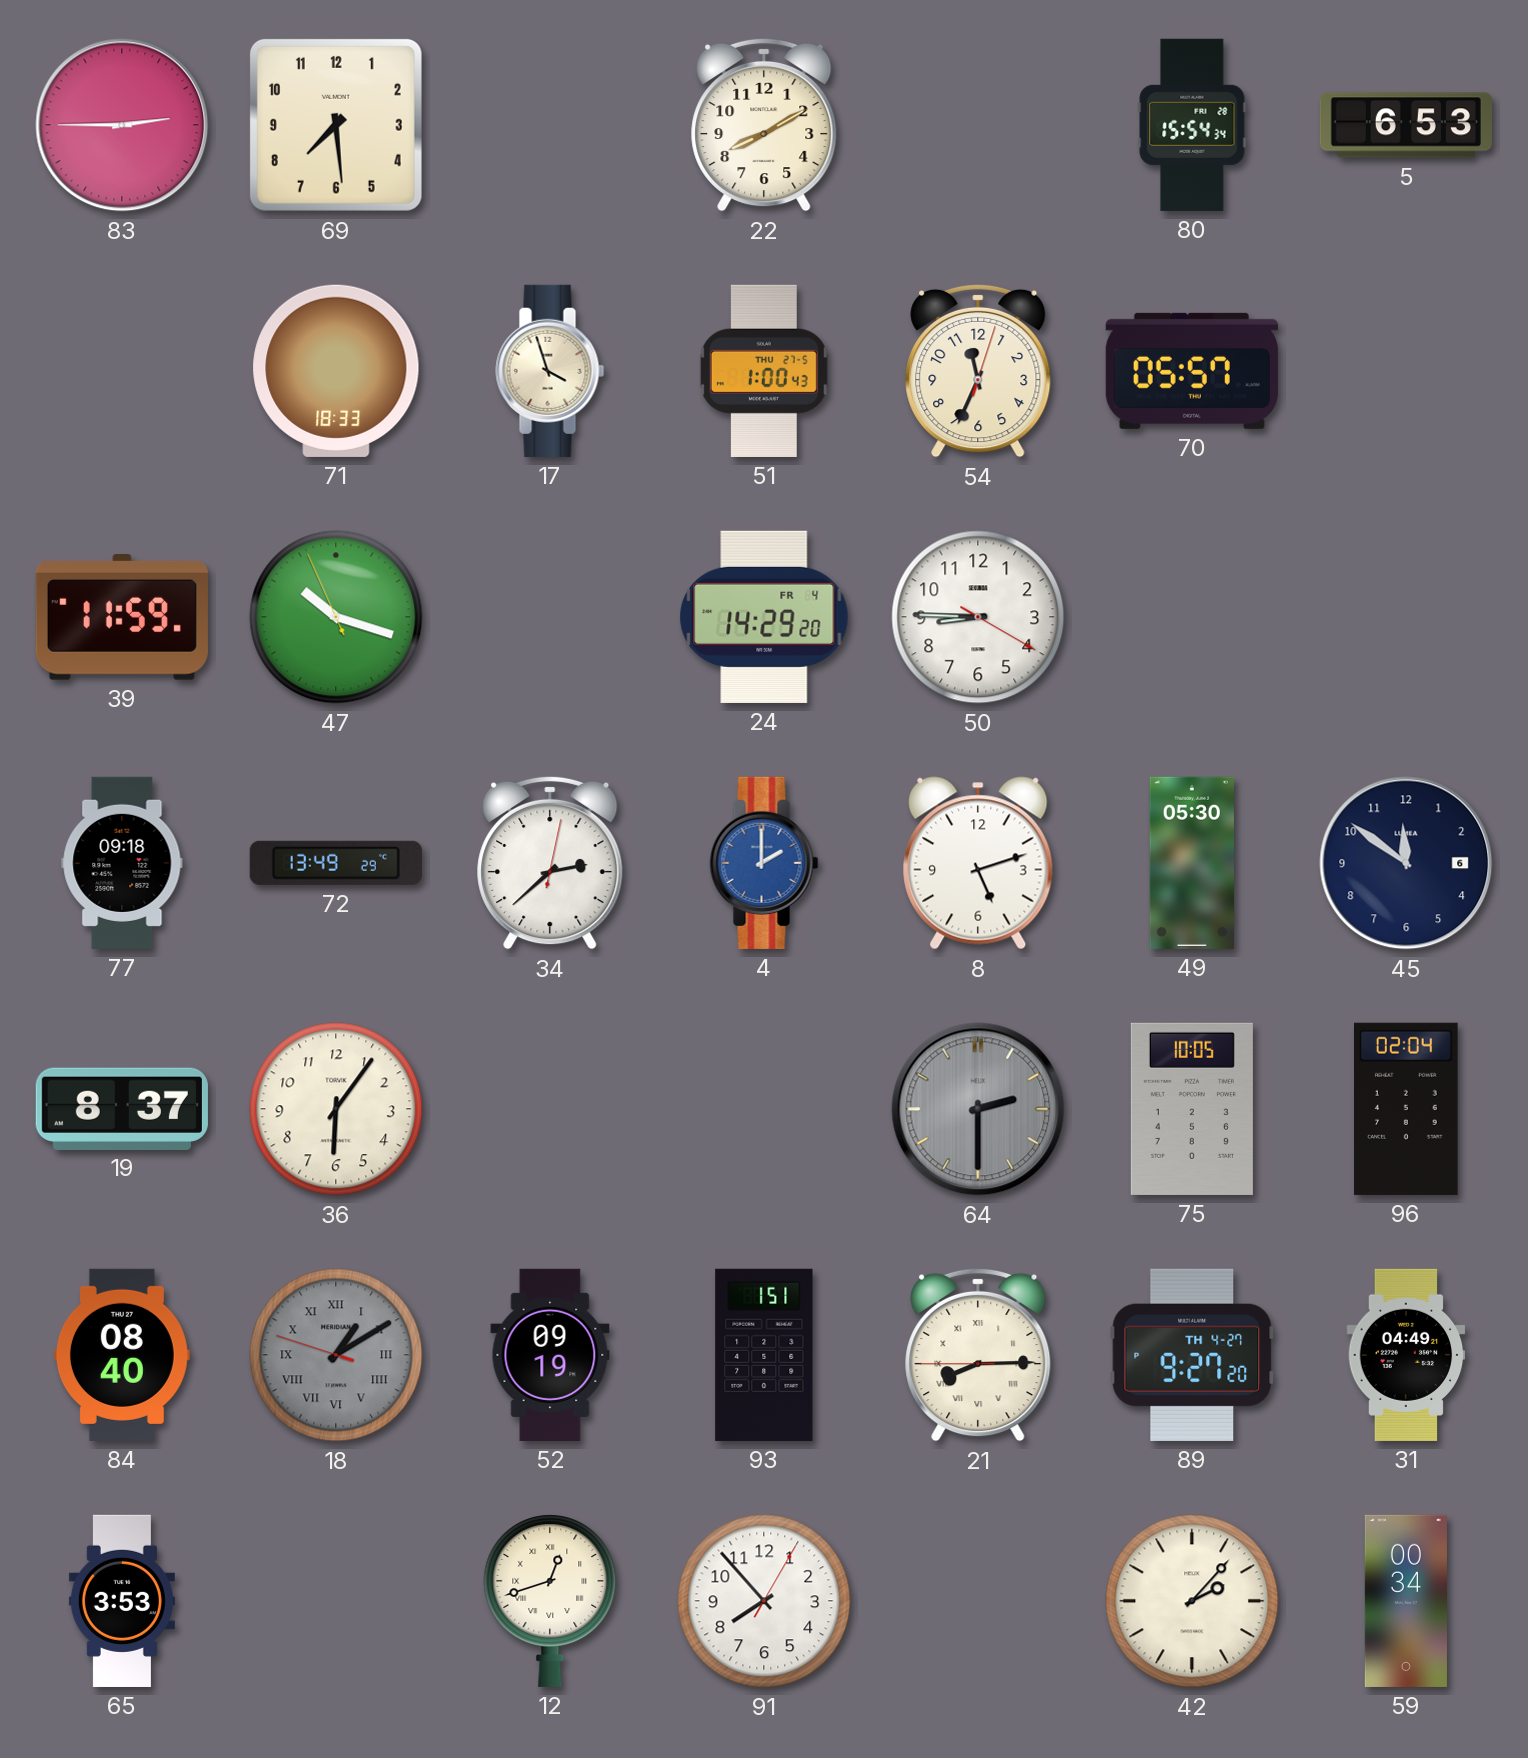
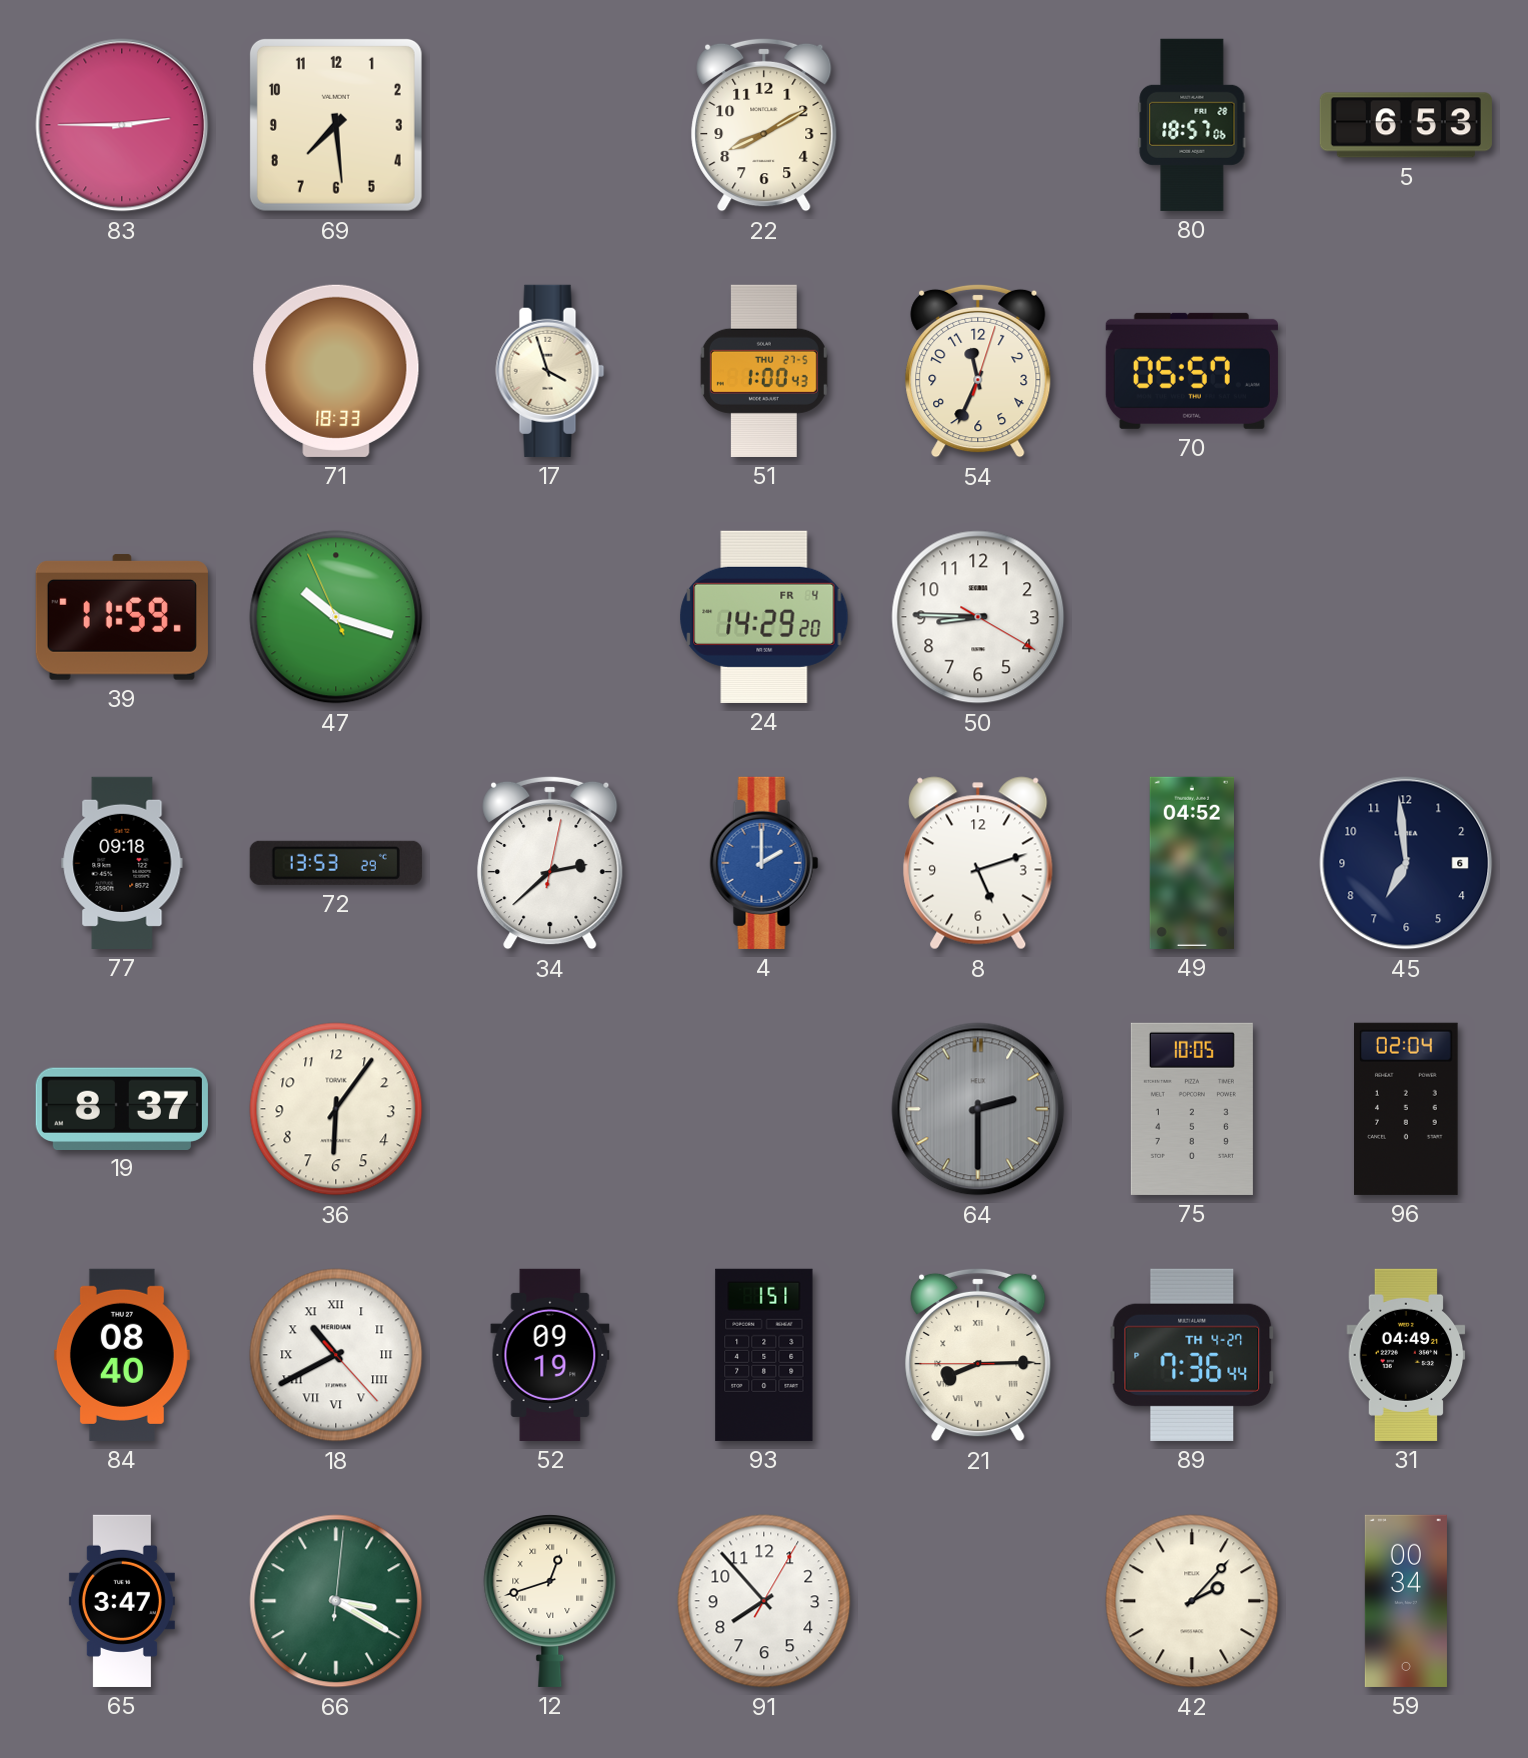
80: 15:54 -> 18:57 (1192, 125)
72: 13:49 -> 13:53 (336, 863)
49: 05:30 -> 04:52 (1191, 863)
45: 11:51 -> 6:59 (1406, 863)
18: 1:09 -> 10:40 (336, 1355)
18 dial: grey -> white (336, 1355)
89: 9:27 -> 7:36 (1192, 1355)
65: 3:53 -> 3:47 (122, 1601)
66: none -> 3:20 (336, 1601)
